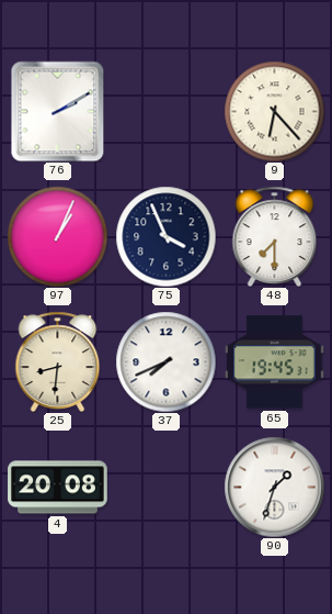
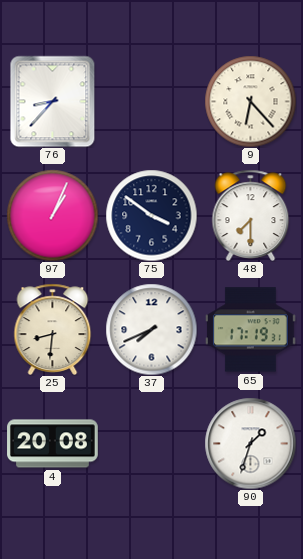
76: 2:10 -> 8:37 (53, 101)
75: 3:56 -> 3:51 (151, 215)
65: 19:45 -> 17:19 (250, 330)
